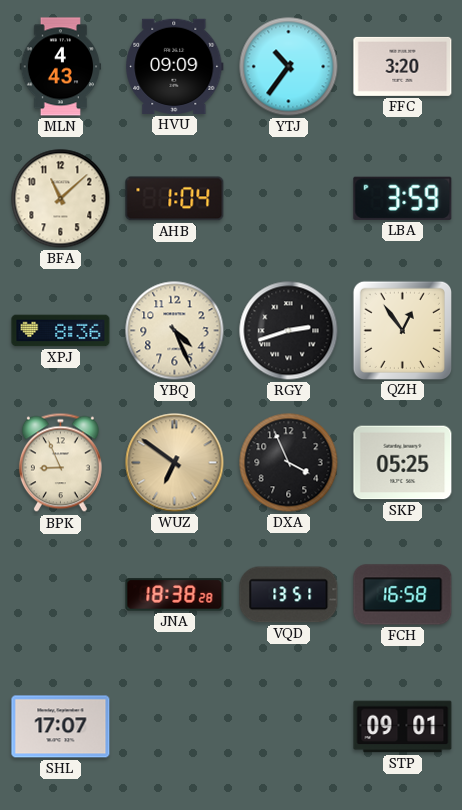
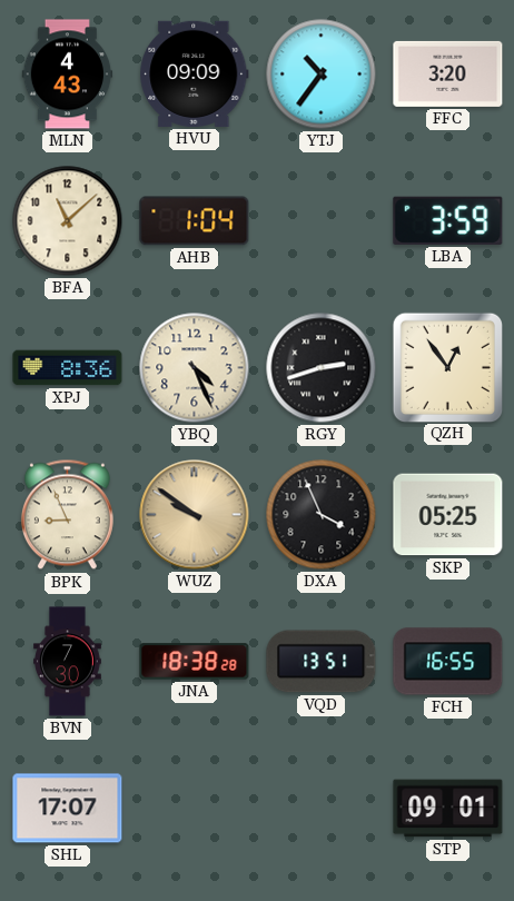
WUZ: 6:51 -> 9:51 (195, 515)
BVN: none -> 7:30 (68, 662)
FCH: 16:58 -> 16:55 (448, 662)
